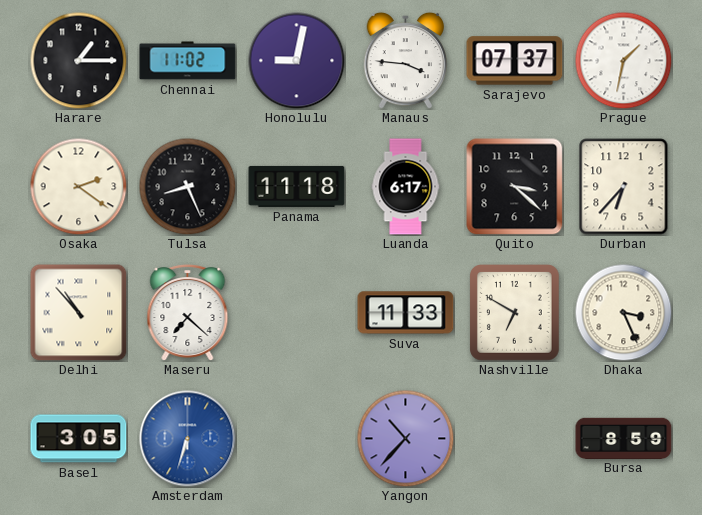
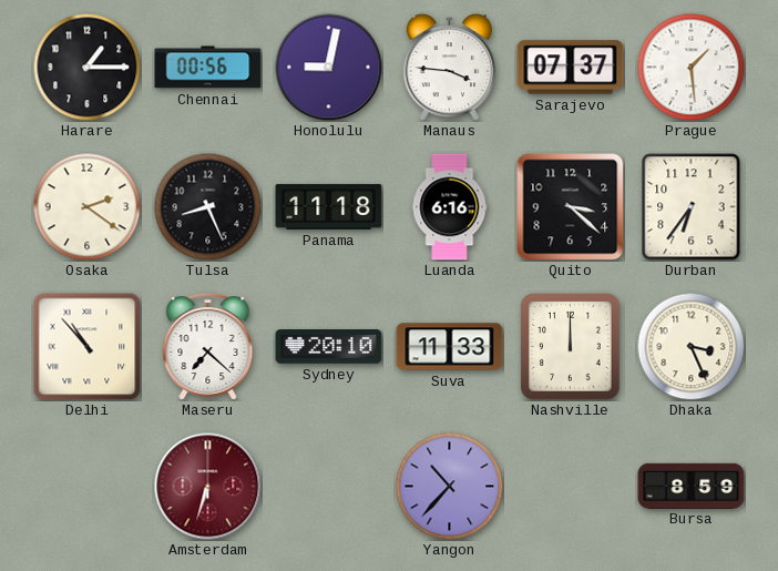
Chennai: 11:02 -> 00:56 (208, 68)
Prague: 1:32 -> 1:29 (690, 67)
Luanda: 6:17 -> 6:16 (450, 207)
Durban: 6:37 -> 6:36 (692, 207)
Sydney: none -> 20:10 (329, 347)
Nashville: 6:50 -> 12:00 (571, 347)
Basel: 3:05 -> none (79, 439)
Amsterdam dial: blue -> burgundy (208, 487)
